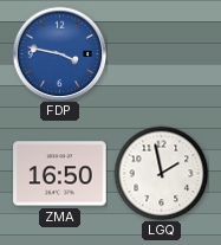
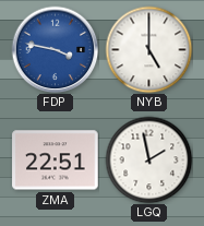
NYB: none -> 5:00 (148, 49)
ZMA: 16:50 -> 22:51 (56, 160)
